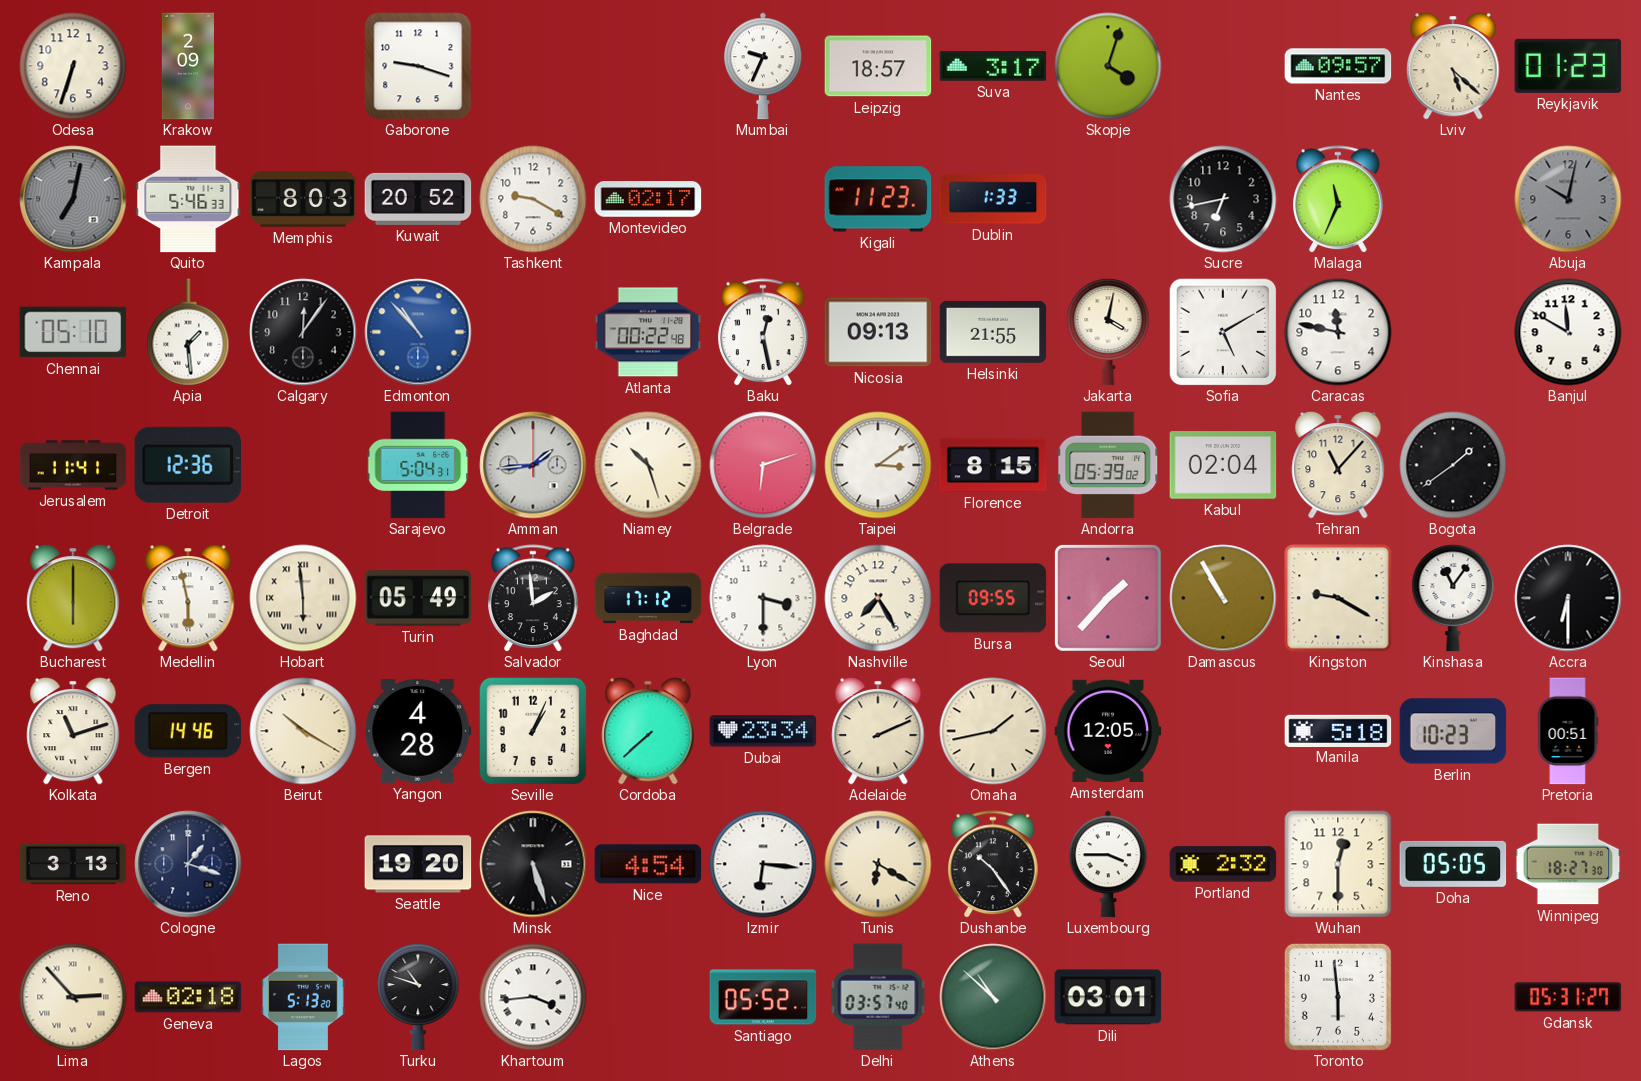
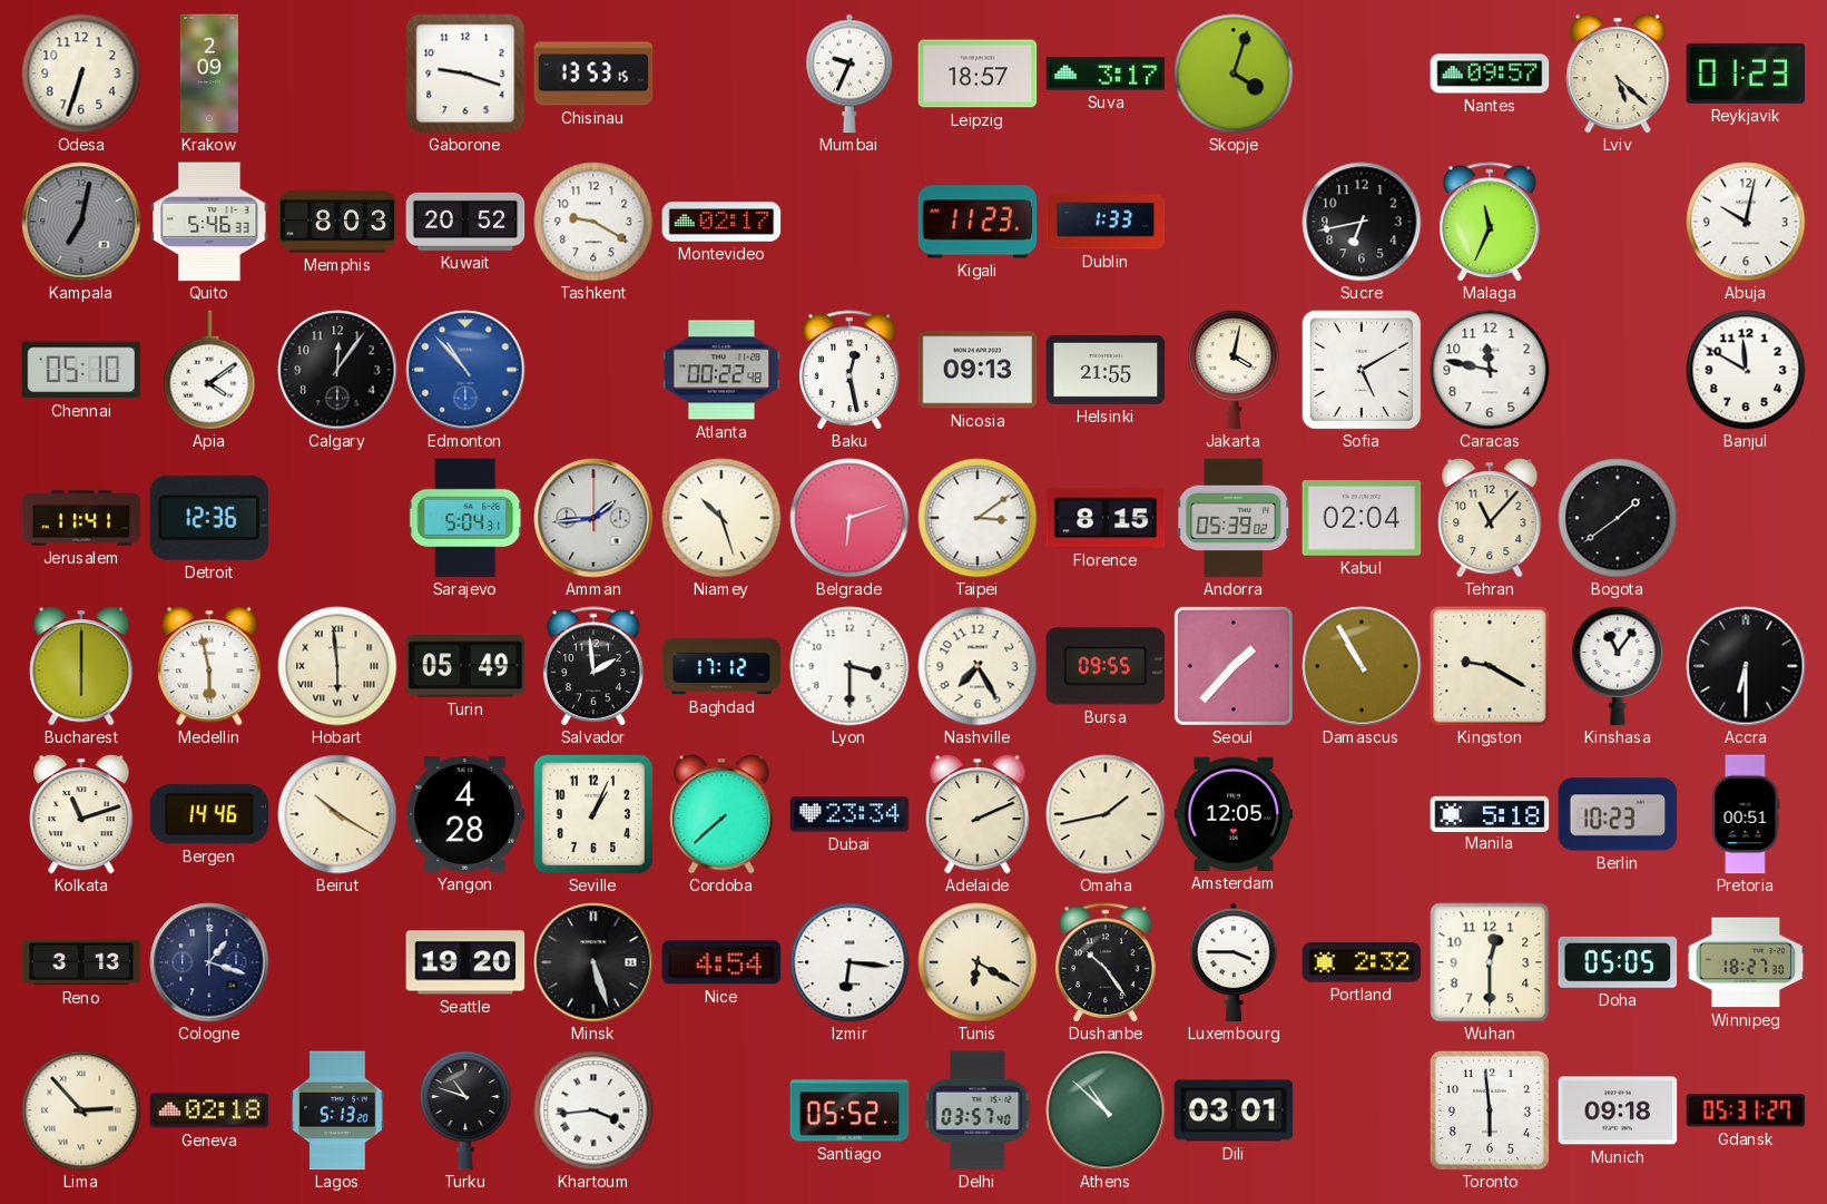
Chisinau: none -> 13:53 (593, 74)
Abuja dial: grey -> white (1746, 222)
Apia: 1:29 -> 4:09 (209, 370)
Munich: none -> 09:18 (1618, 1110)
